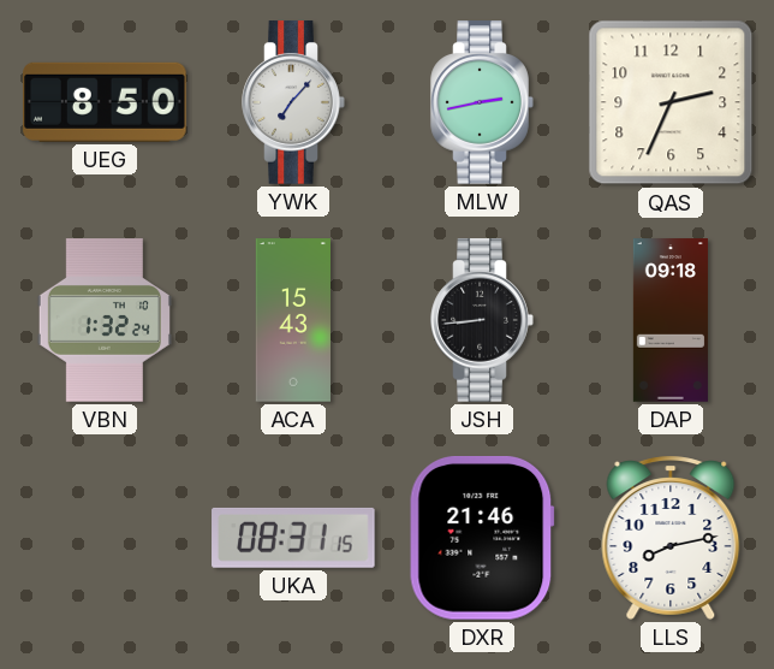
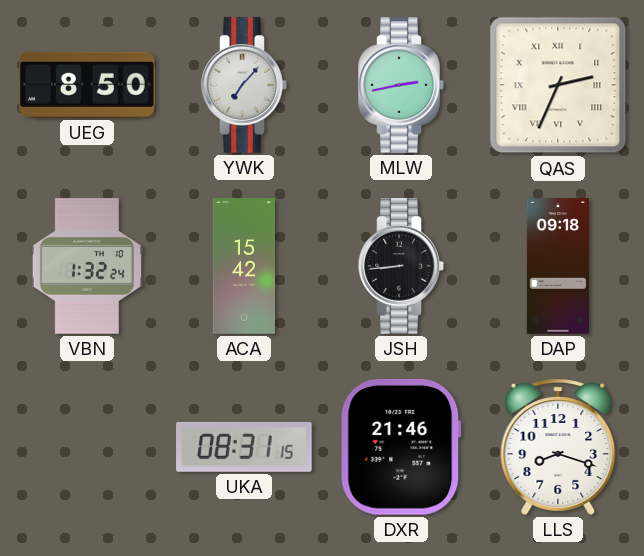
QAS numerals: Arabic -> Roman (558, 85)
ACA: 15:43 -> 15:42 (243, 266)
LLS: 8:13 -> 8:18 (558, 447)
